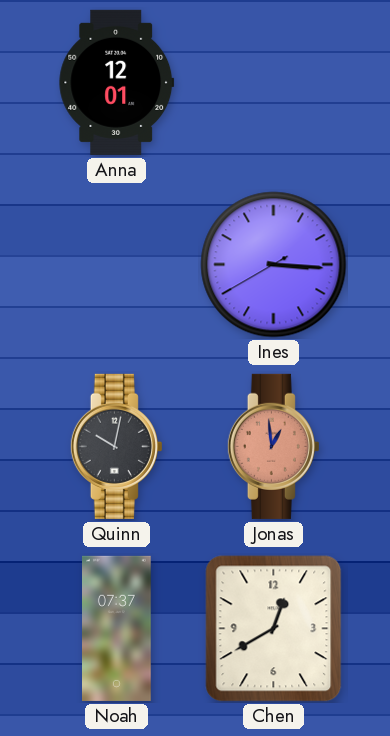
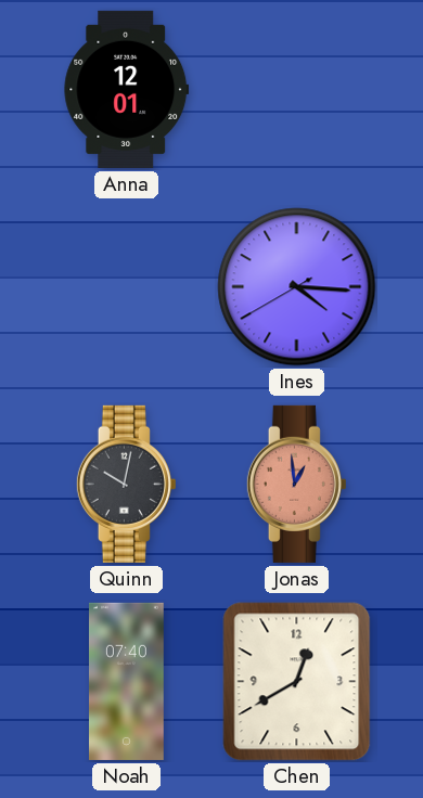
Ines: 3:15 -> 4:15 (297, 287)
Noah: 07:37 -> 07:40 (127, 681)
